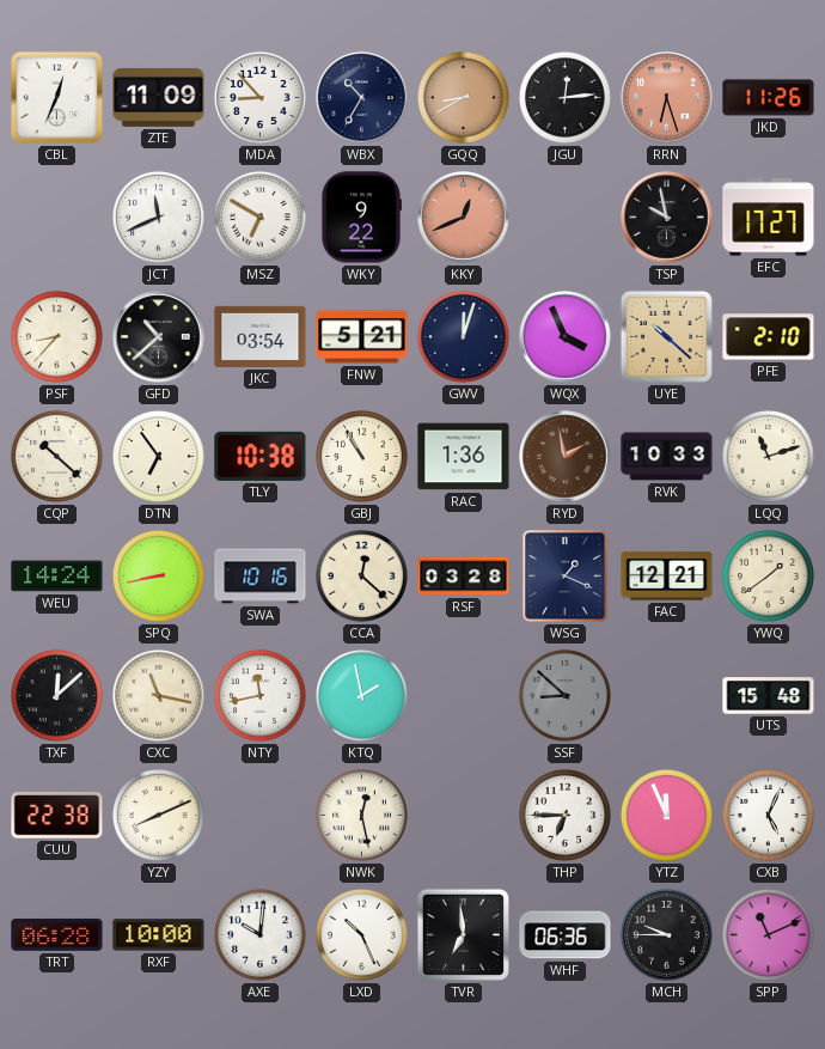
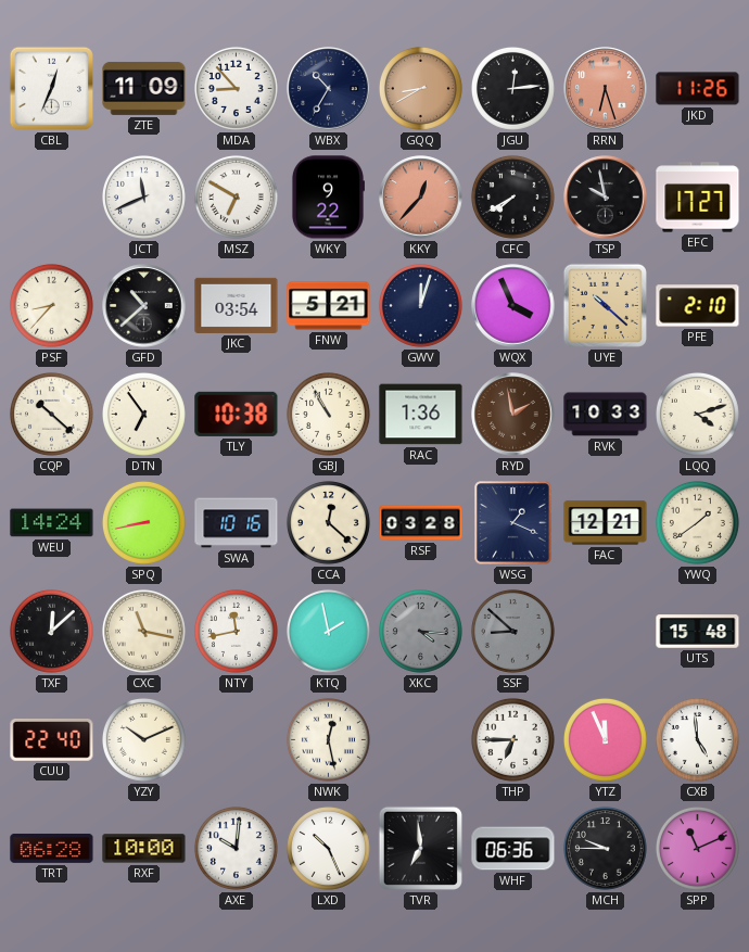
KKY: 12:41 -> 12:37 (421, 198)
CFC: none -> 7:40 (512, 196)
LQQ: 11:12 -> 4:12 (697, 414)
XKC: none -> 4:16 (420, 631)
CUU: 22:38 -> 22:40 (52, 740)
YZY: 8:11 -> 10:11 (143, 739)
CXB: 5:04 -> 4:59 (697, 739)
